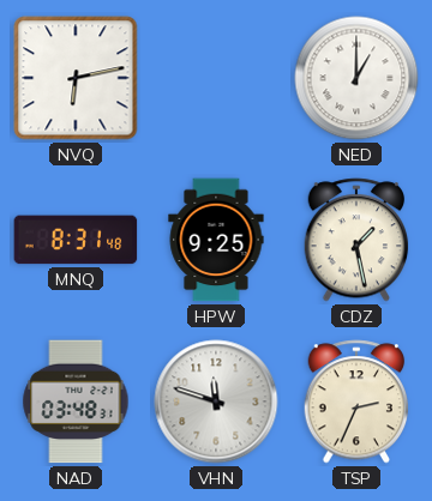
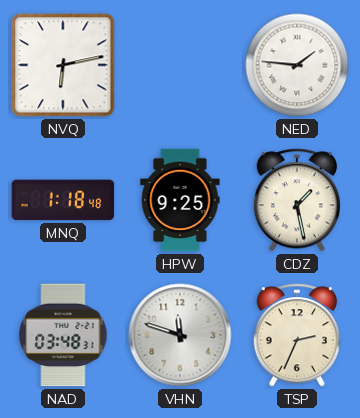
NED: 1:00 -> 1:46 (297, 65)
MNQ: 8:31 -> 1:18 (63, 200)
